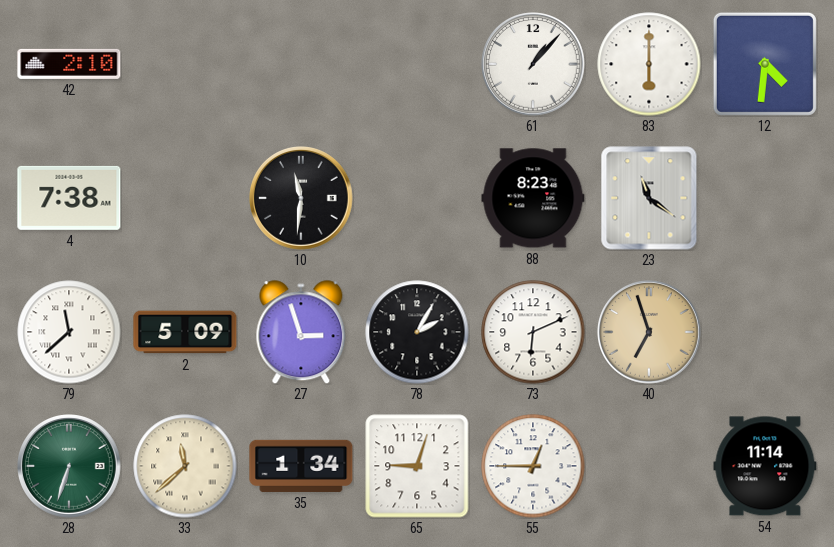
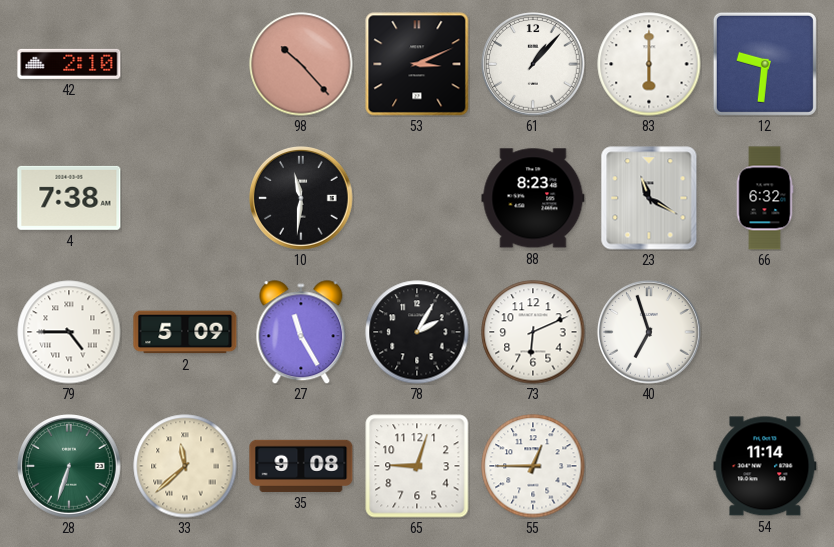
98: none -> 10:23 (301, 64)
53: none -> 3:11 (417, 64)
12: 4:31 -> 9:31 (765, 64)
23: 11:21 -> 11:20 (649, 198)
66: none -> 6:32 (765, 198)
79: 11:38 -> 4:45 (69, 332)
27: 2:57 -> 11:25 (301, 332)
40 dial: champagne -> white (650, 333)
35: 1:34 -> 9:08 (301, 466)
